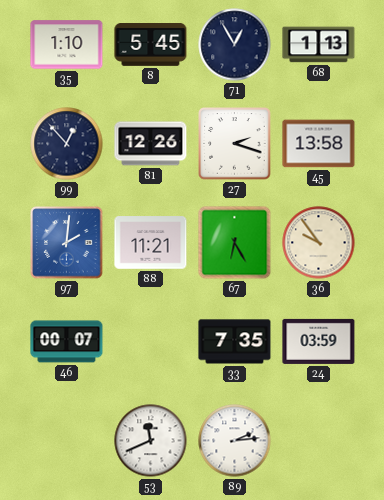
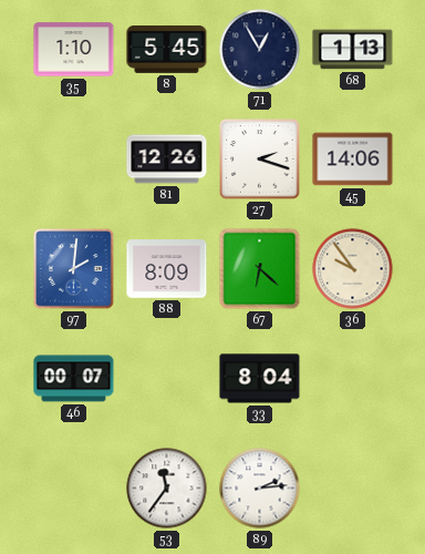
99: 12:53 -> none (67, 144)
45: 13:58 -> 14:06 (353, 160)
88: 11:21 -> 8:09 (167, 269)
67: 6:25 -> 6:22 (260, 269)
33: 7:35 -> 8:04 (260, 379)
24: 03:59 -> none (319, 341)
53: 11:41 -> 11:36 (167, 489)
